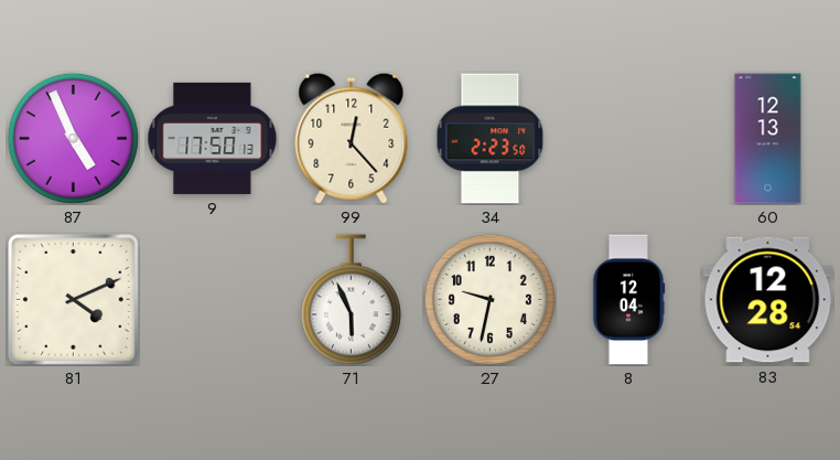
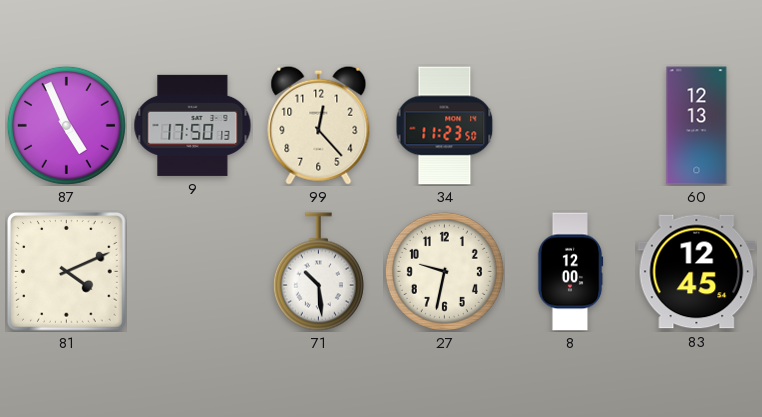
34: 2:23 -> 11:23 (445, 126)
71: 5:56 -> 10:29 (318, 272)
8: 12:04 -> 12:00 (570, 272)
83: 12:28 -> 12:45 (697, 272)
